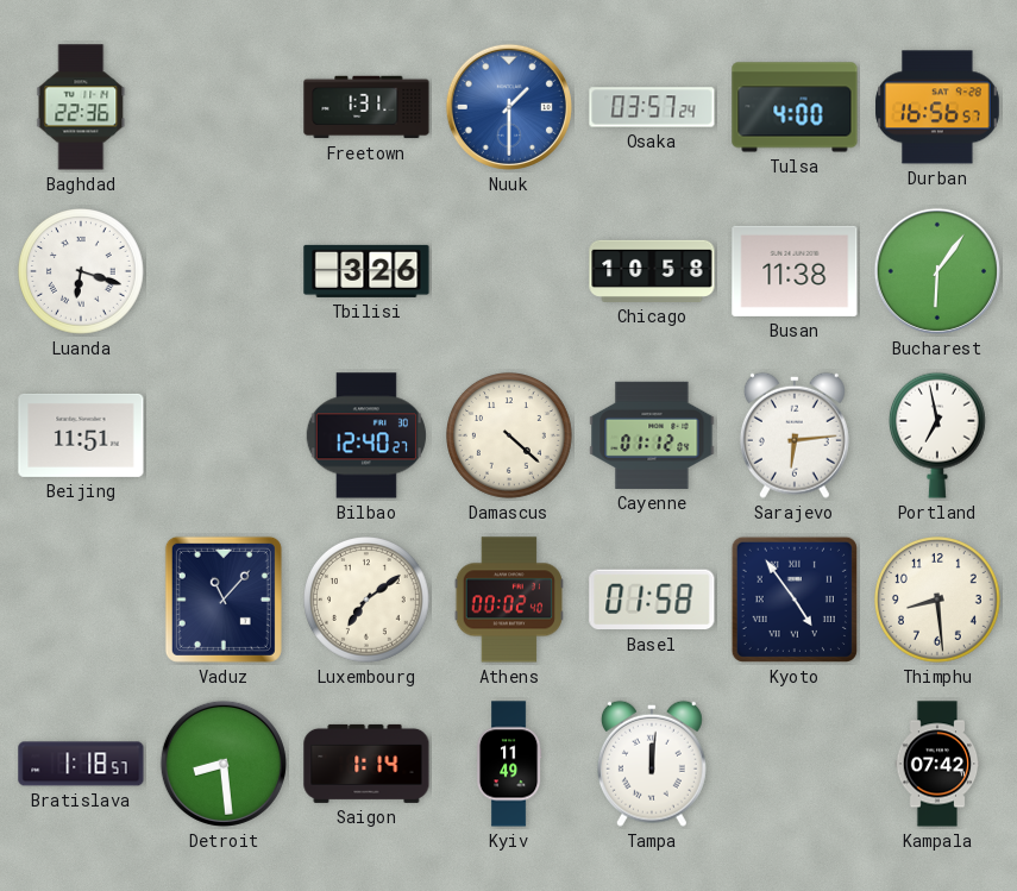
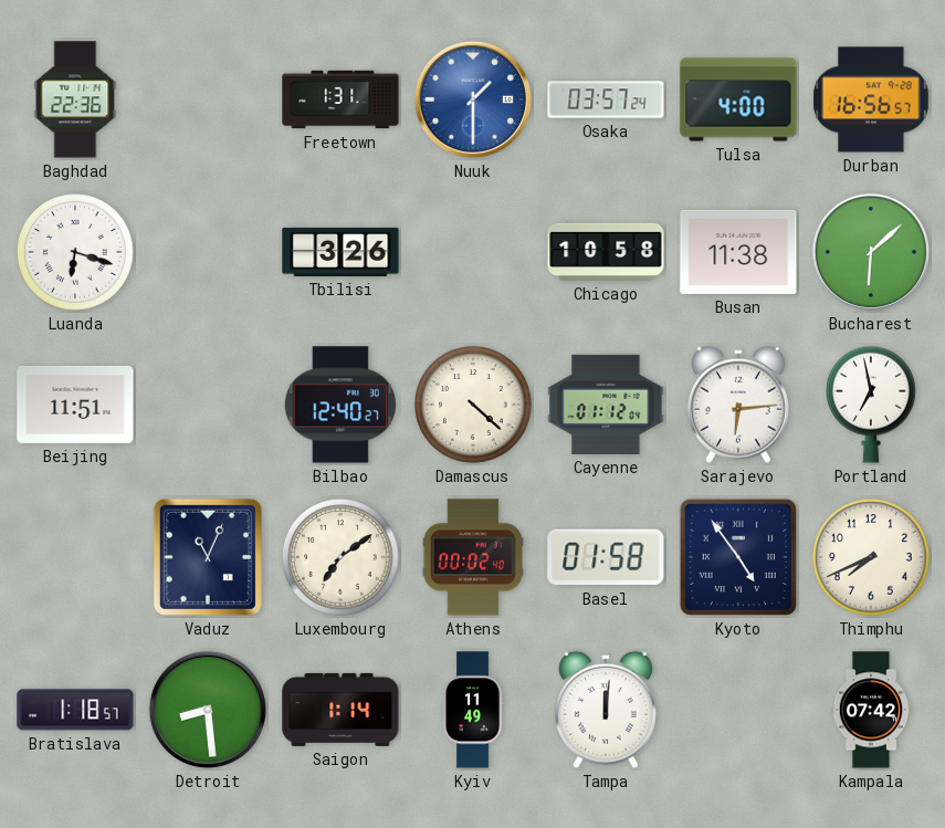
Bucharest: 6:06 -> 6:08 (871, 252)
Vaduz: 11:07 -> 11:04 (208, 557)
Thimphu: 8:29 -> 7:41 (872, 558)
